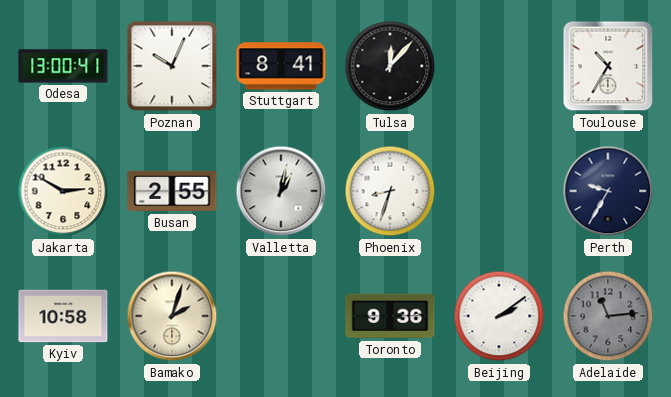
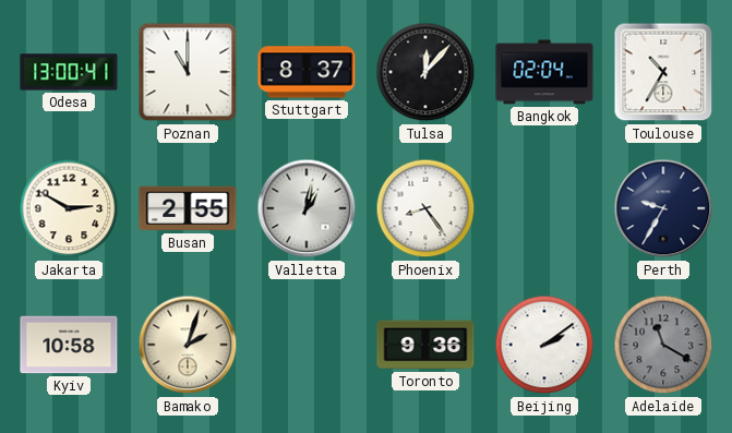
Poznan: 10:04 -> 11:00 (188, 72)
Stuttgart: 8:41 -> 8:37 (307, 72)
Bangkok: none -> 02:04 (544, 72)
Phoenix: 8:33 -> 8:24 (425, 208)
Adelaide: 11:14 -> 11:20 (663, 345)
